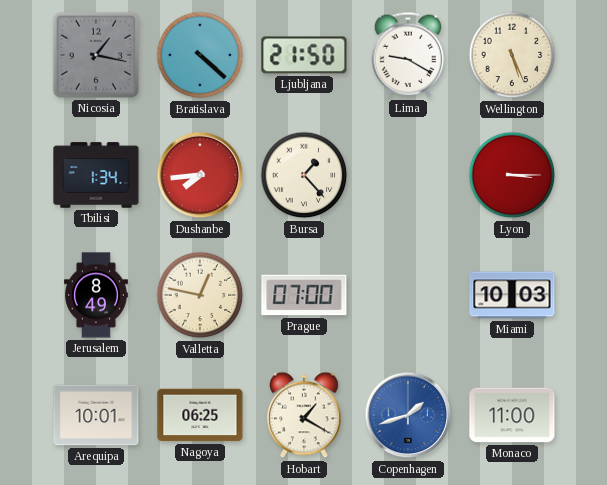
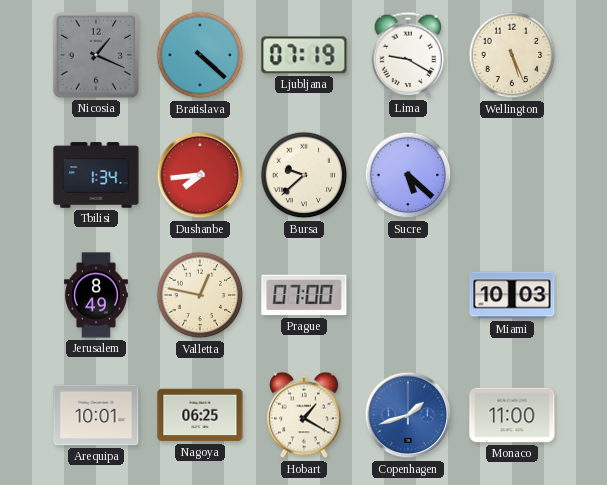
Nicosia: 1:17 -> 1:19 (96, 55)
Ljubljana: 21:50 -> 07:19 (304, 55)
Bursa: 1:23 -> 9:38 (304, 175)
Sucre: none -> 5:22 (408, 175)
Lyon: 3:15 -> none (512, 175)
